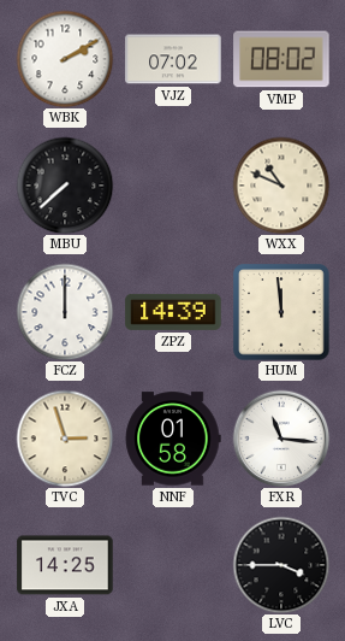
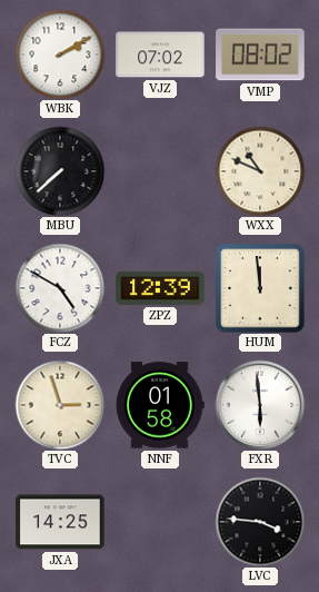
FCZ: 12:00 -> 4:50 (60, 288)
ZPZ: 14:39 -> 12:39 (160, 288)
FXR: 11:16 -> 5:59 (260, 405)
LVC: 3:45 -> 3:46 (260, 522)
